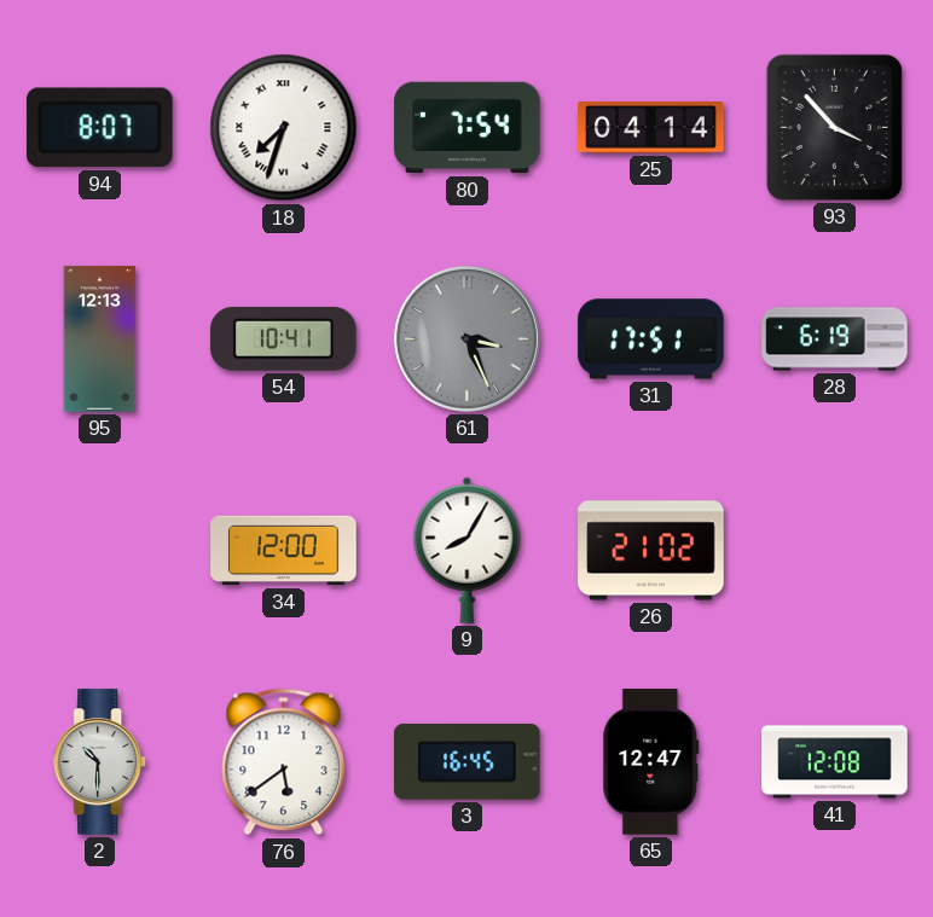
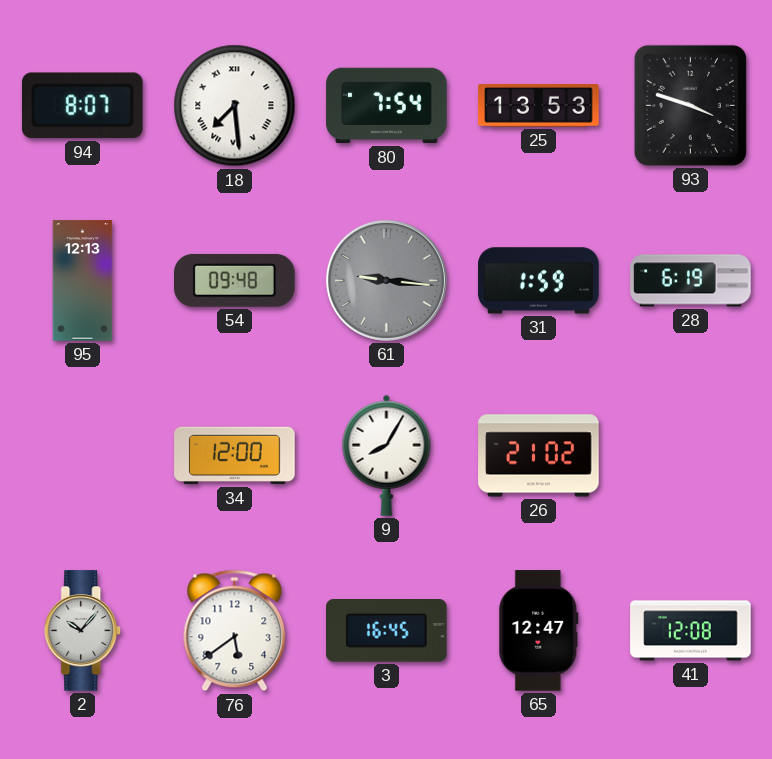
18: 7:33 -> 7:29 (235, 106)
25: 04:14 -> 13:53 (539, 106)
93: 3:53 -> 3:48 (690, 105)
54: 10:41 -> 09:48 (235, 280)
61: 3:26 -> 9:16 (386, 280)
31: 17:51 -> 1:59 (539, 281)
2: 10:30 -> 10:07 (83, 631)
